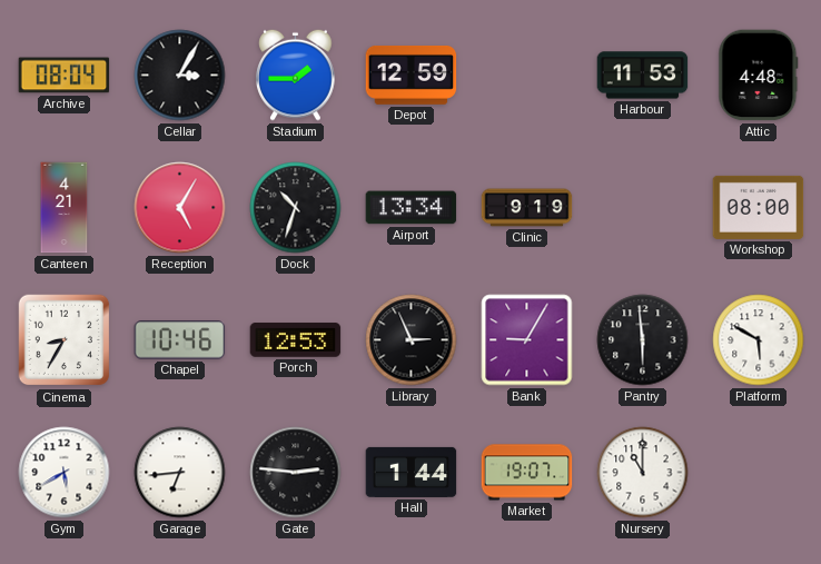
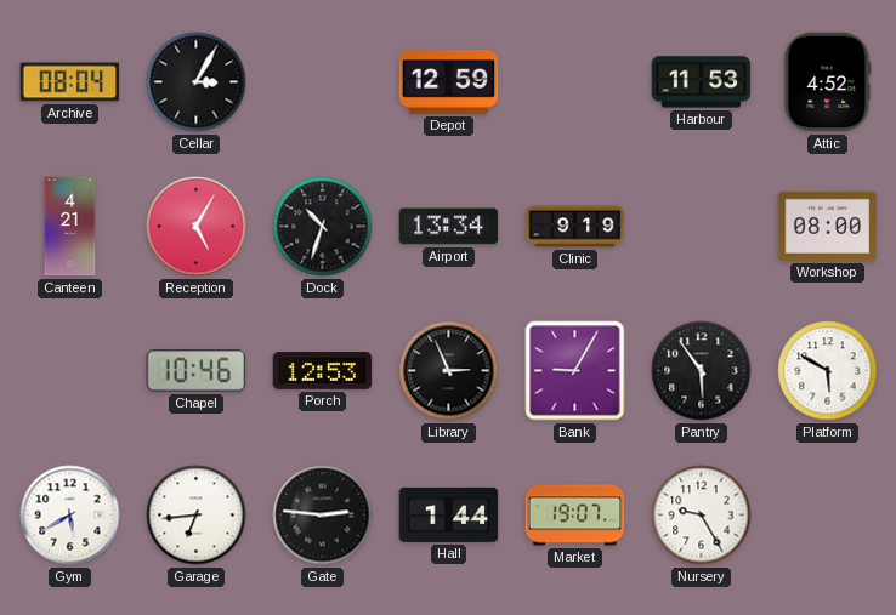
Stadium: 1:45 -> none (296, 75)
Attic: 4:48 -> 4:52 (828, 82)
Cinema: 8:35 -> none (65, 340)
Pantry: 5:59 -> 5:54 (702, 371)
Nursery: 11:00 -> 9:25 (702, 516)
